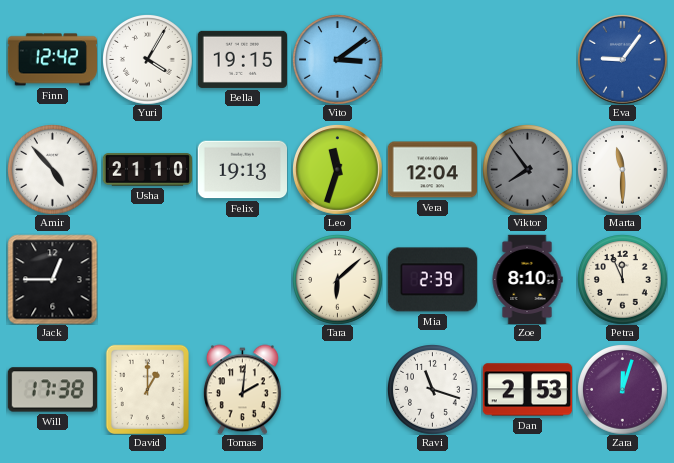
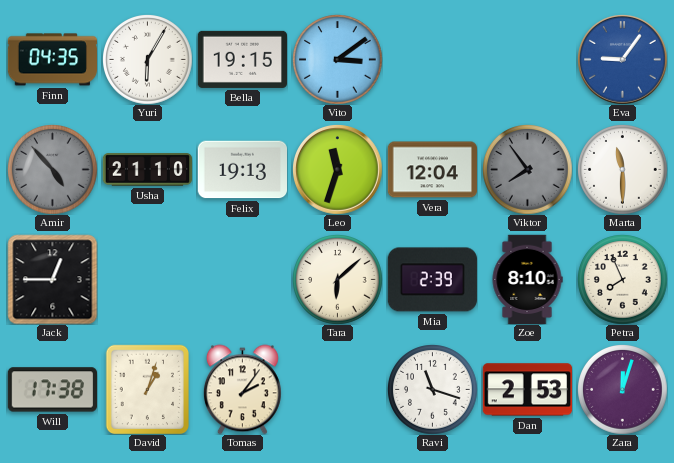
Finn: 12:42 -> 04:35 (52, 60)
Yuri: 4:05 -> 6:05 (148, 60)
Amir dial: white -> grey (53, 170)
Petra: 11:56 -> 7:56 (623, 280)
David: 1:00 -> 1:03 (147, 389)
Tomas: 2:01 -> 2:06 (242, 389)
